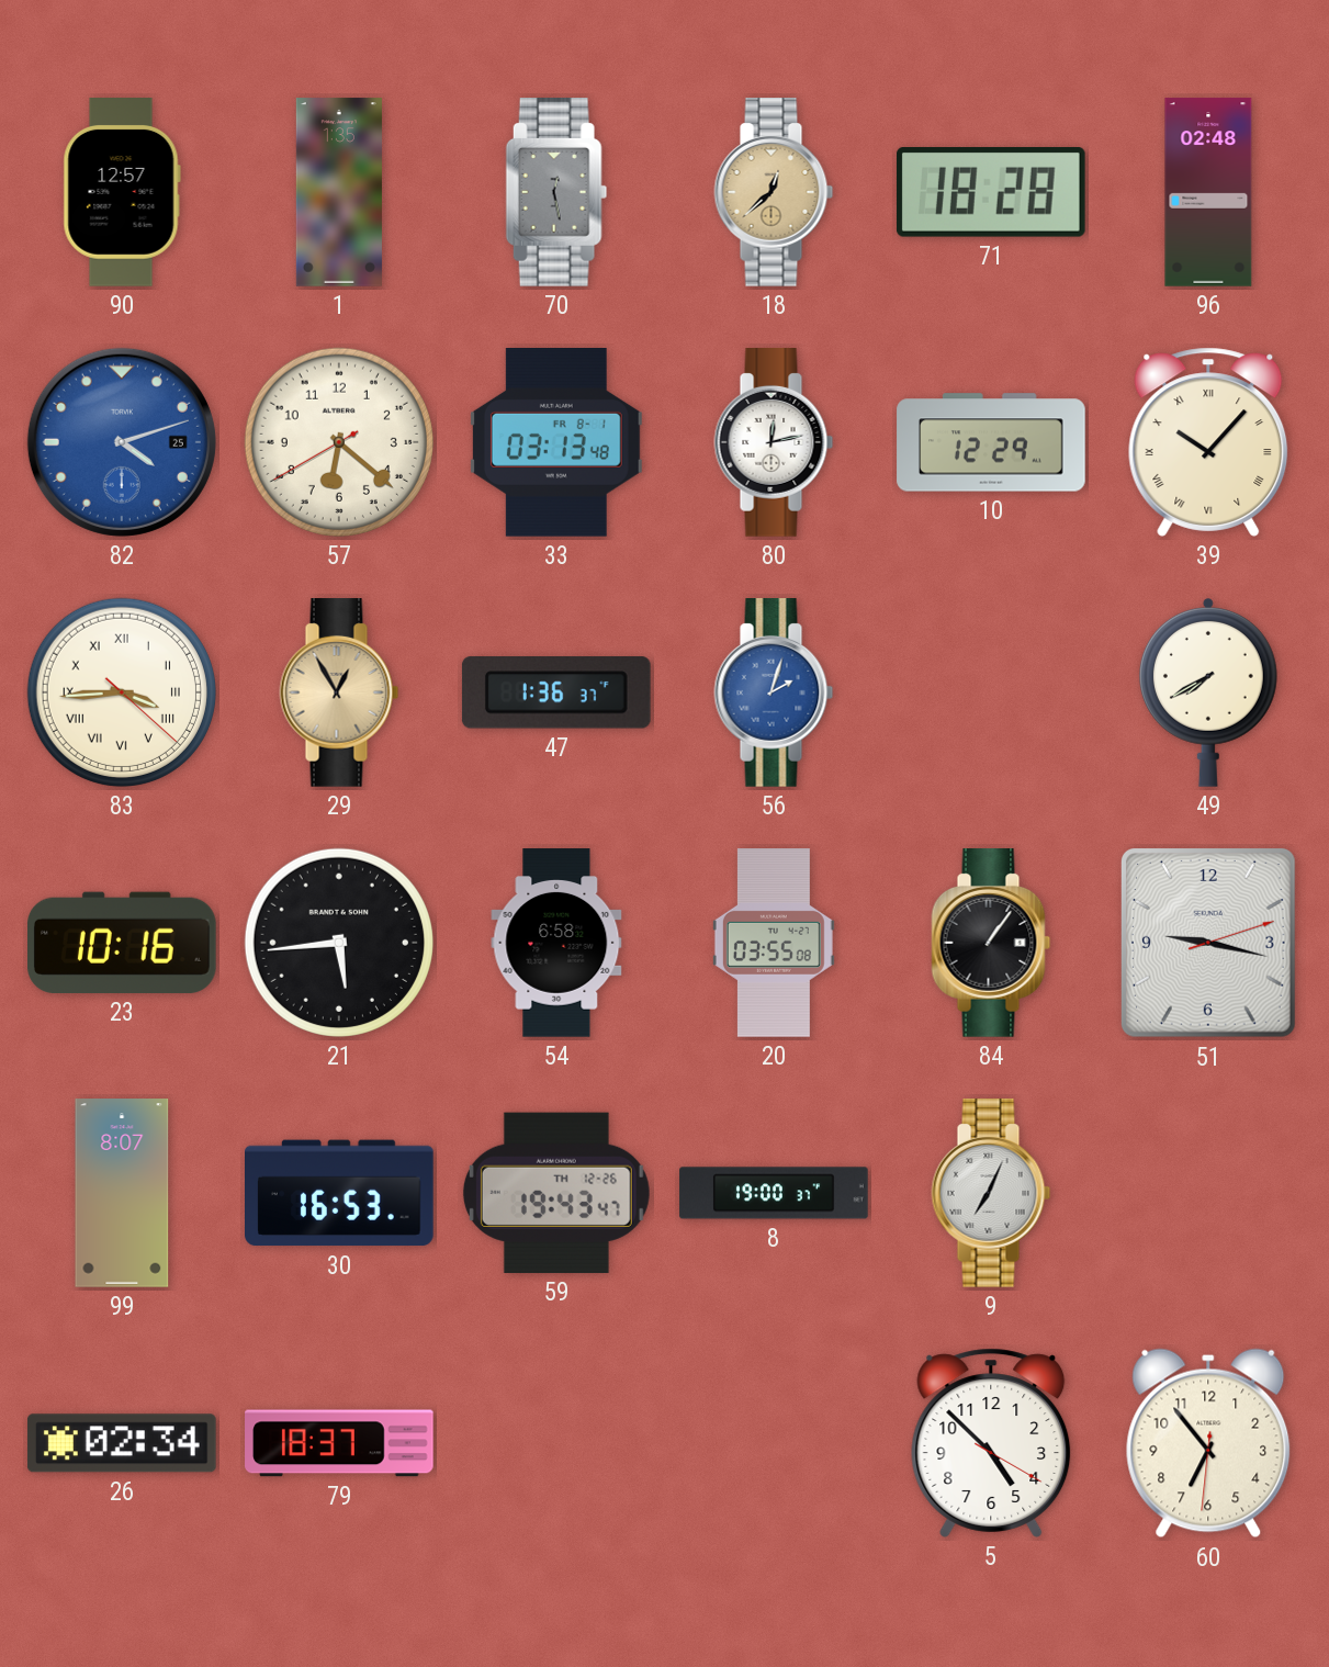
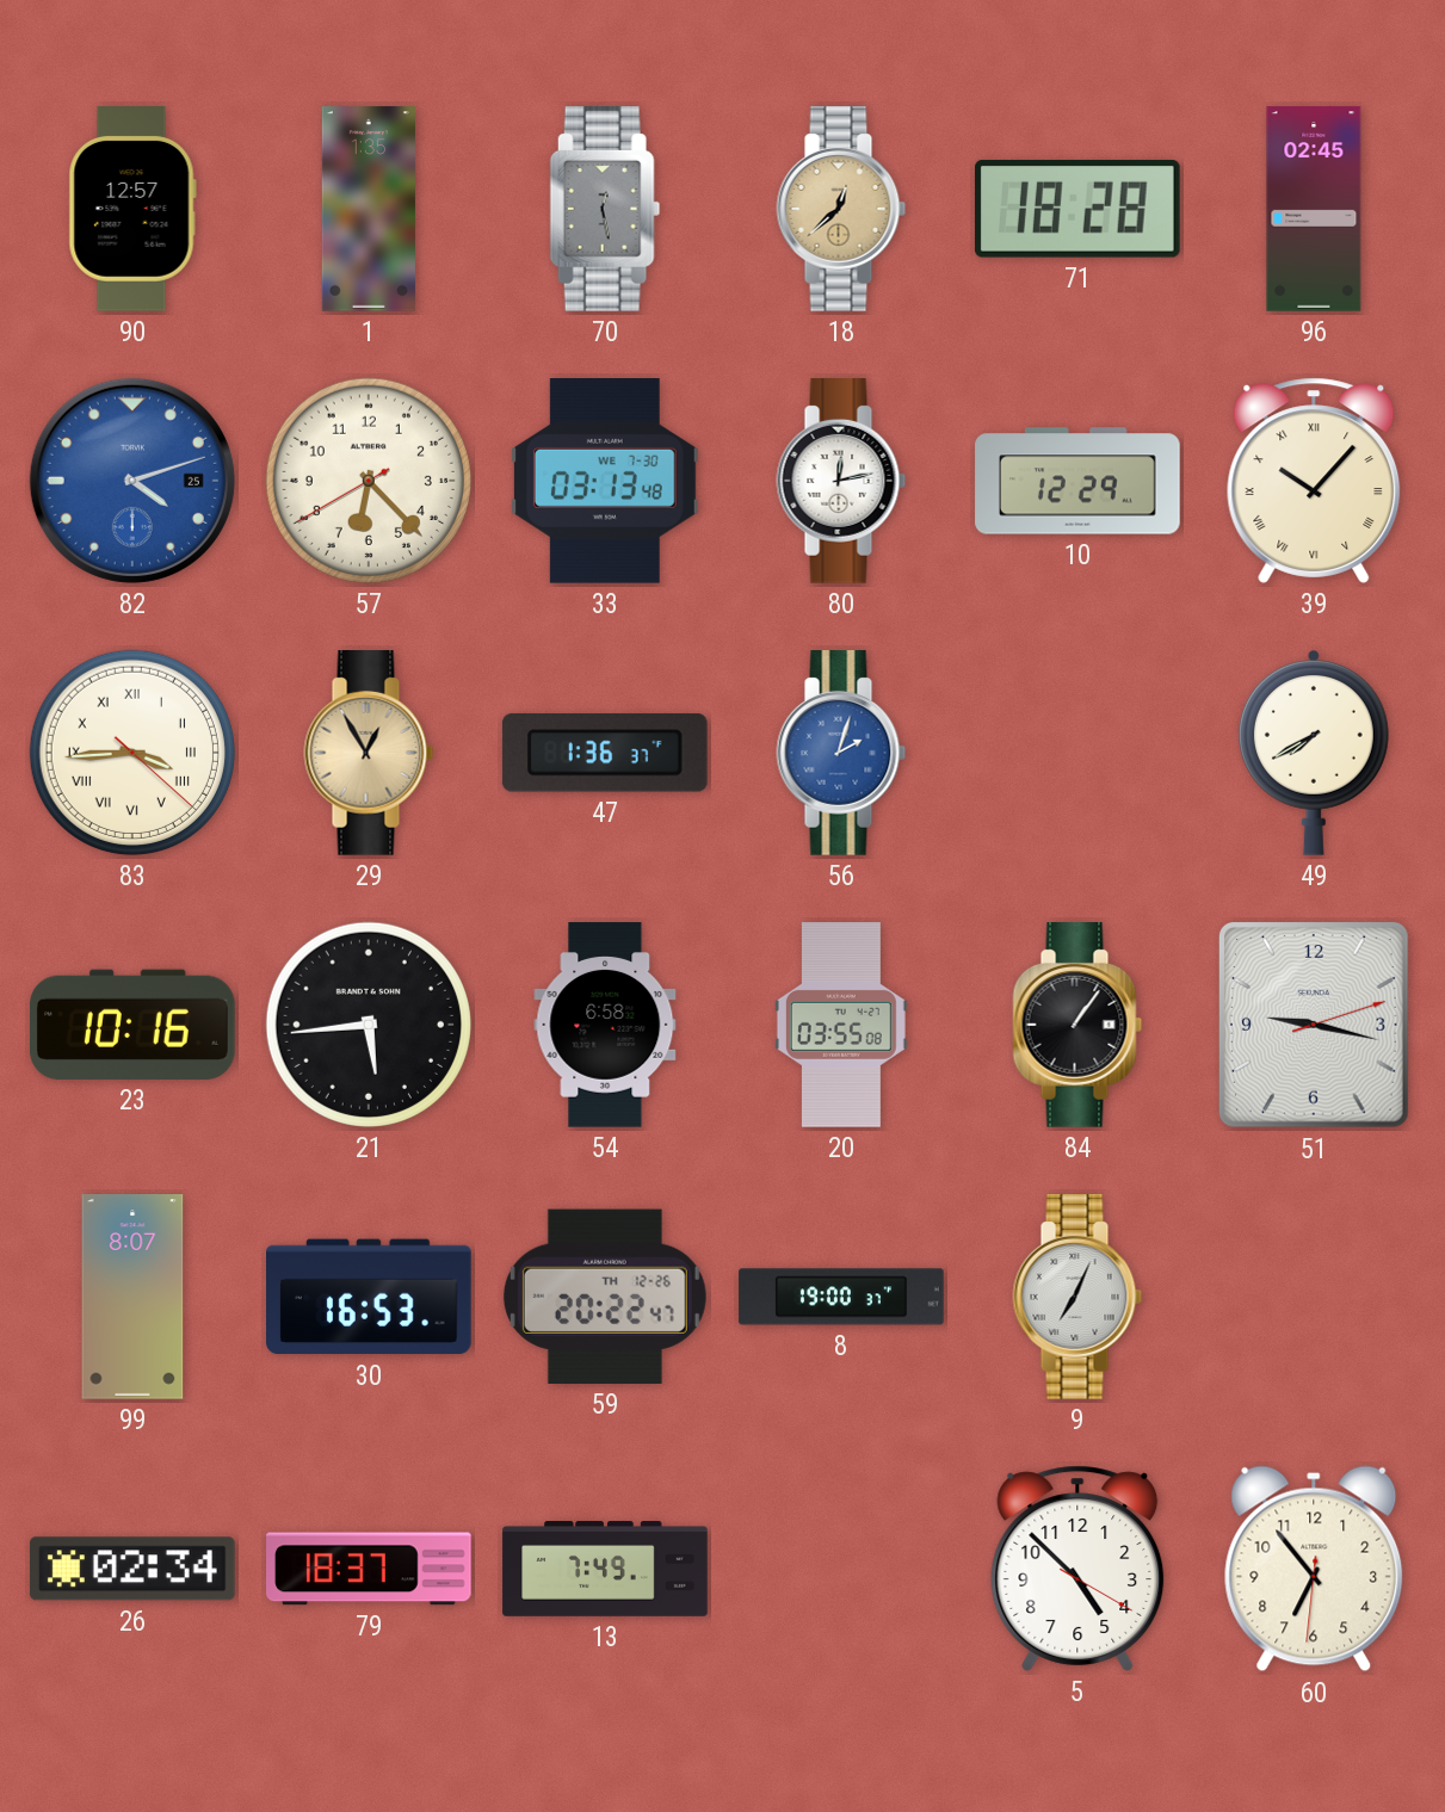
96: 02:48 -> 02:45 (1314, 209)
57: 6:21 -> 6:22 (369, 481)
33 date: FR 8-1 -> WE 7-30 (605, 482)
59: 19:43 -> 20:22 (605, 1297)
13: none -> 7:49 (605, 1569)
